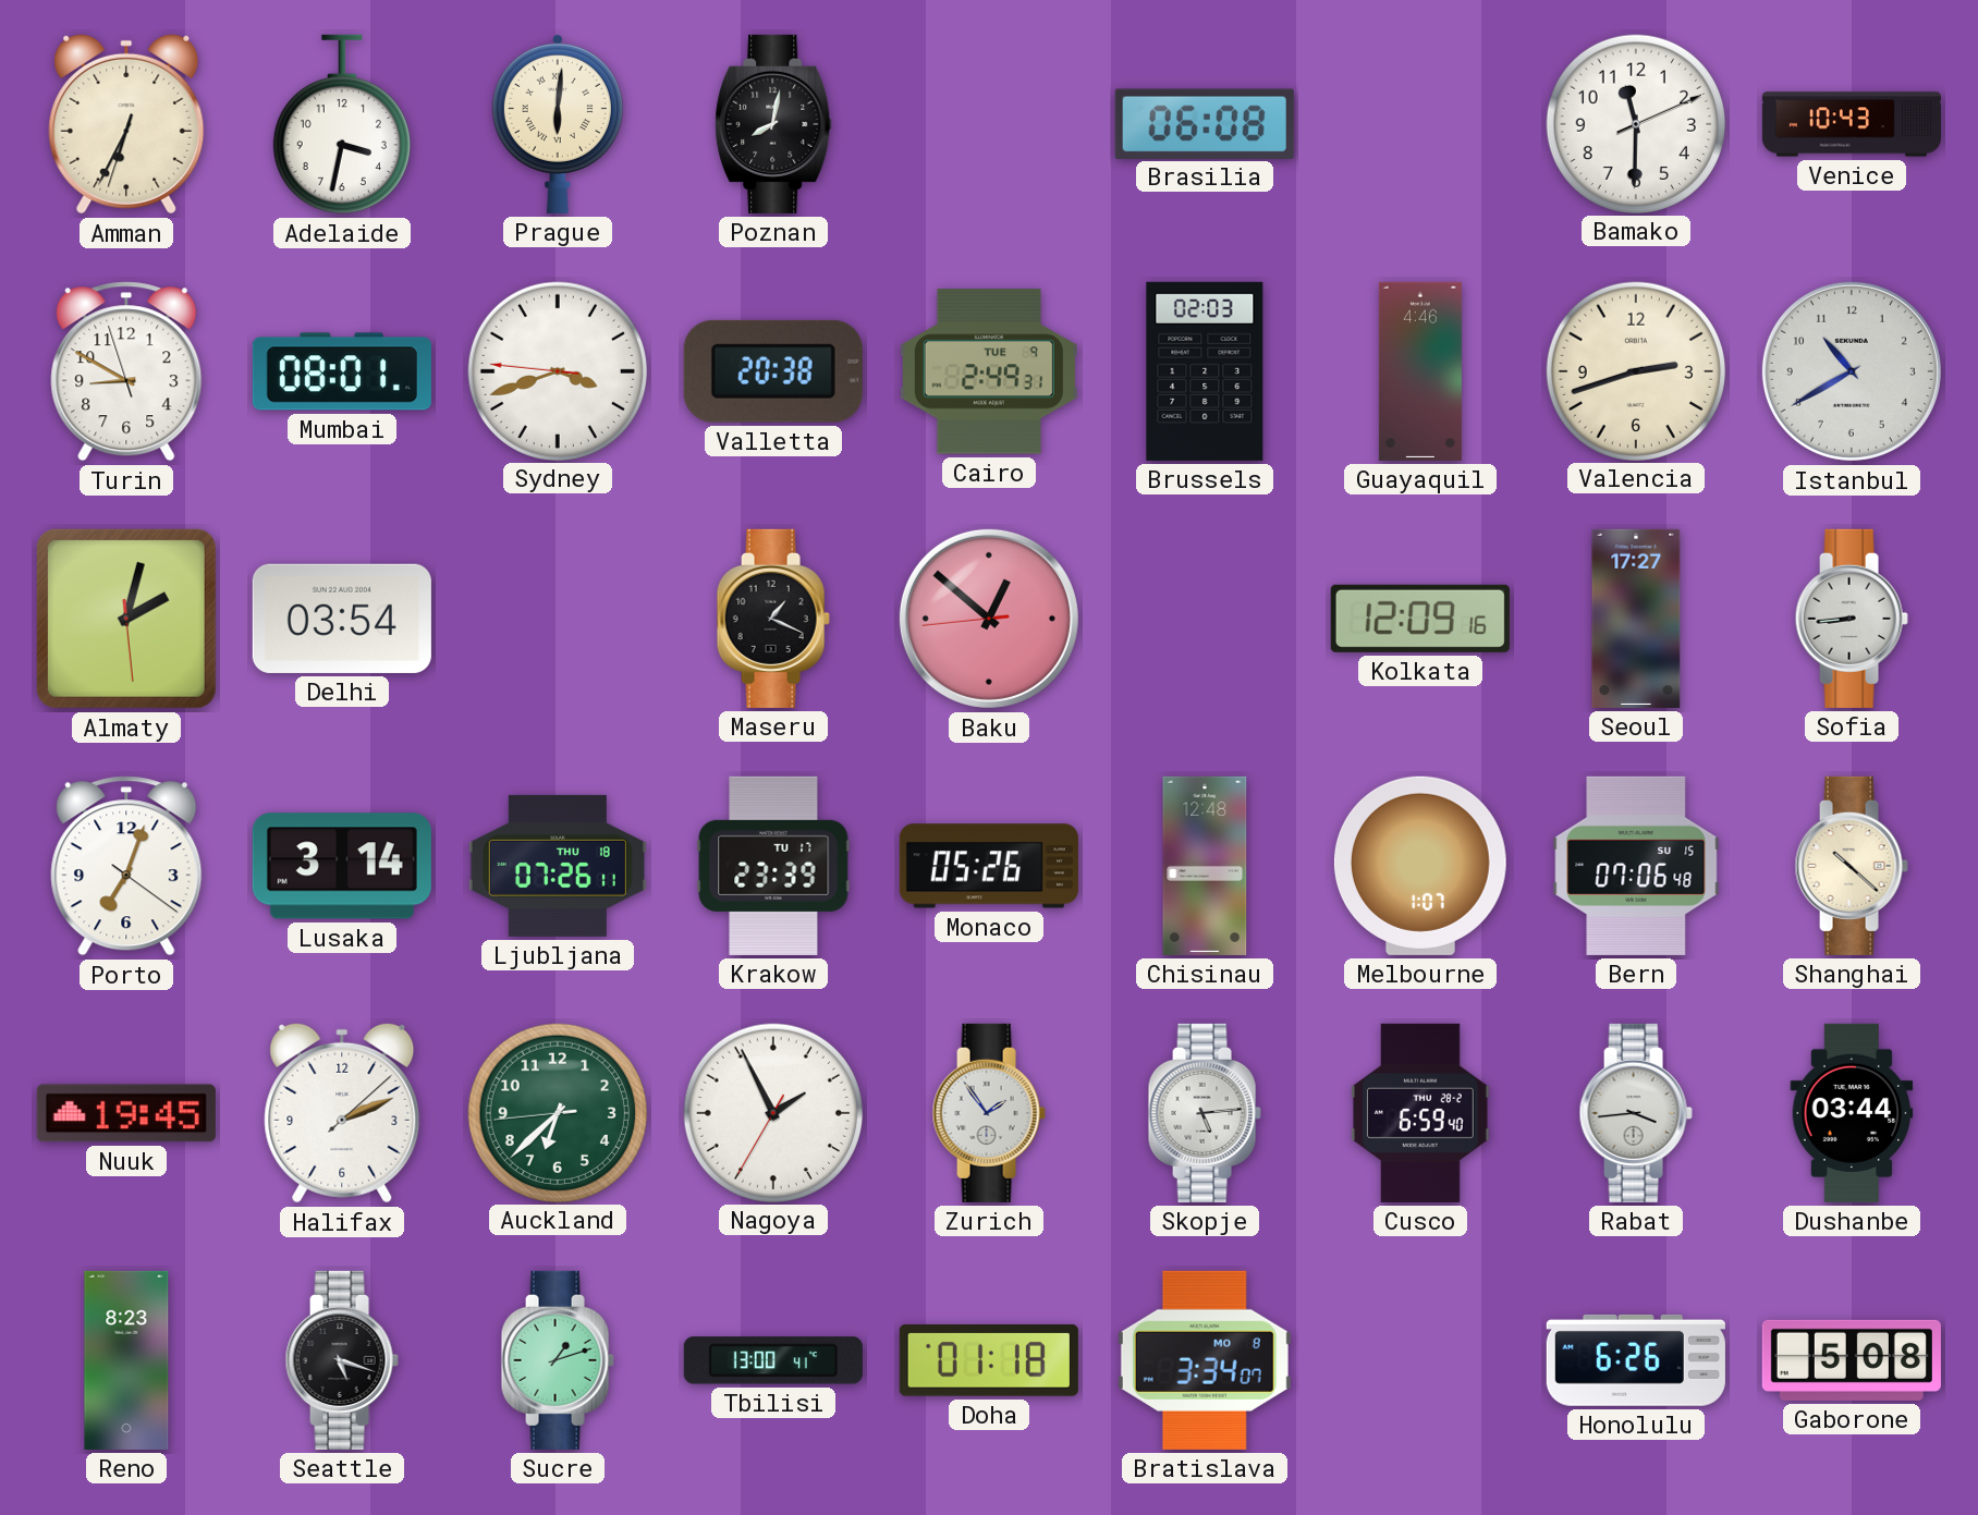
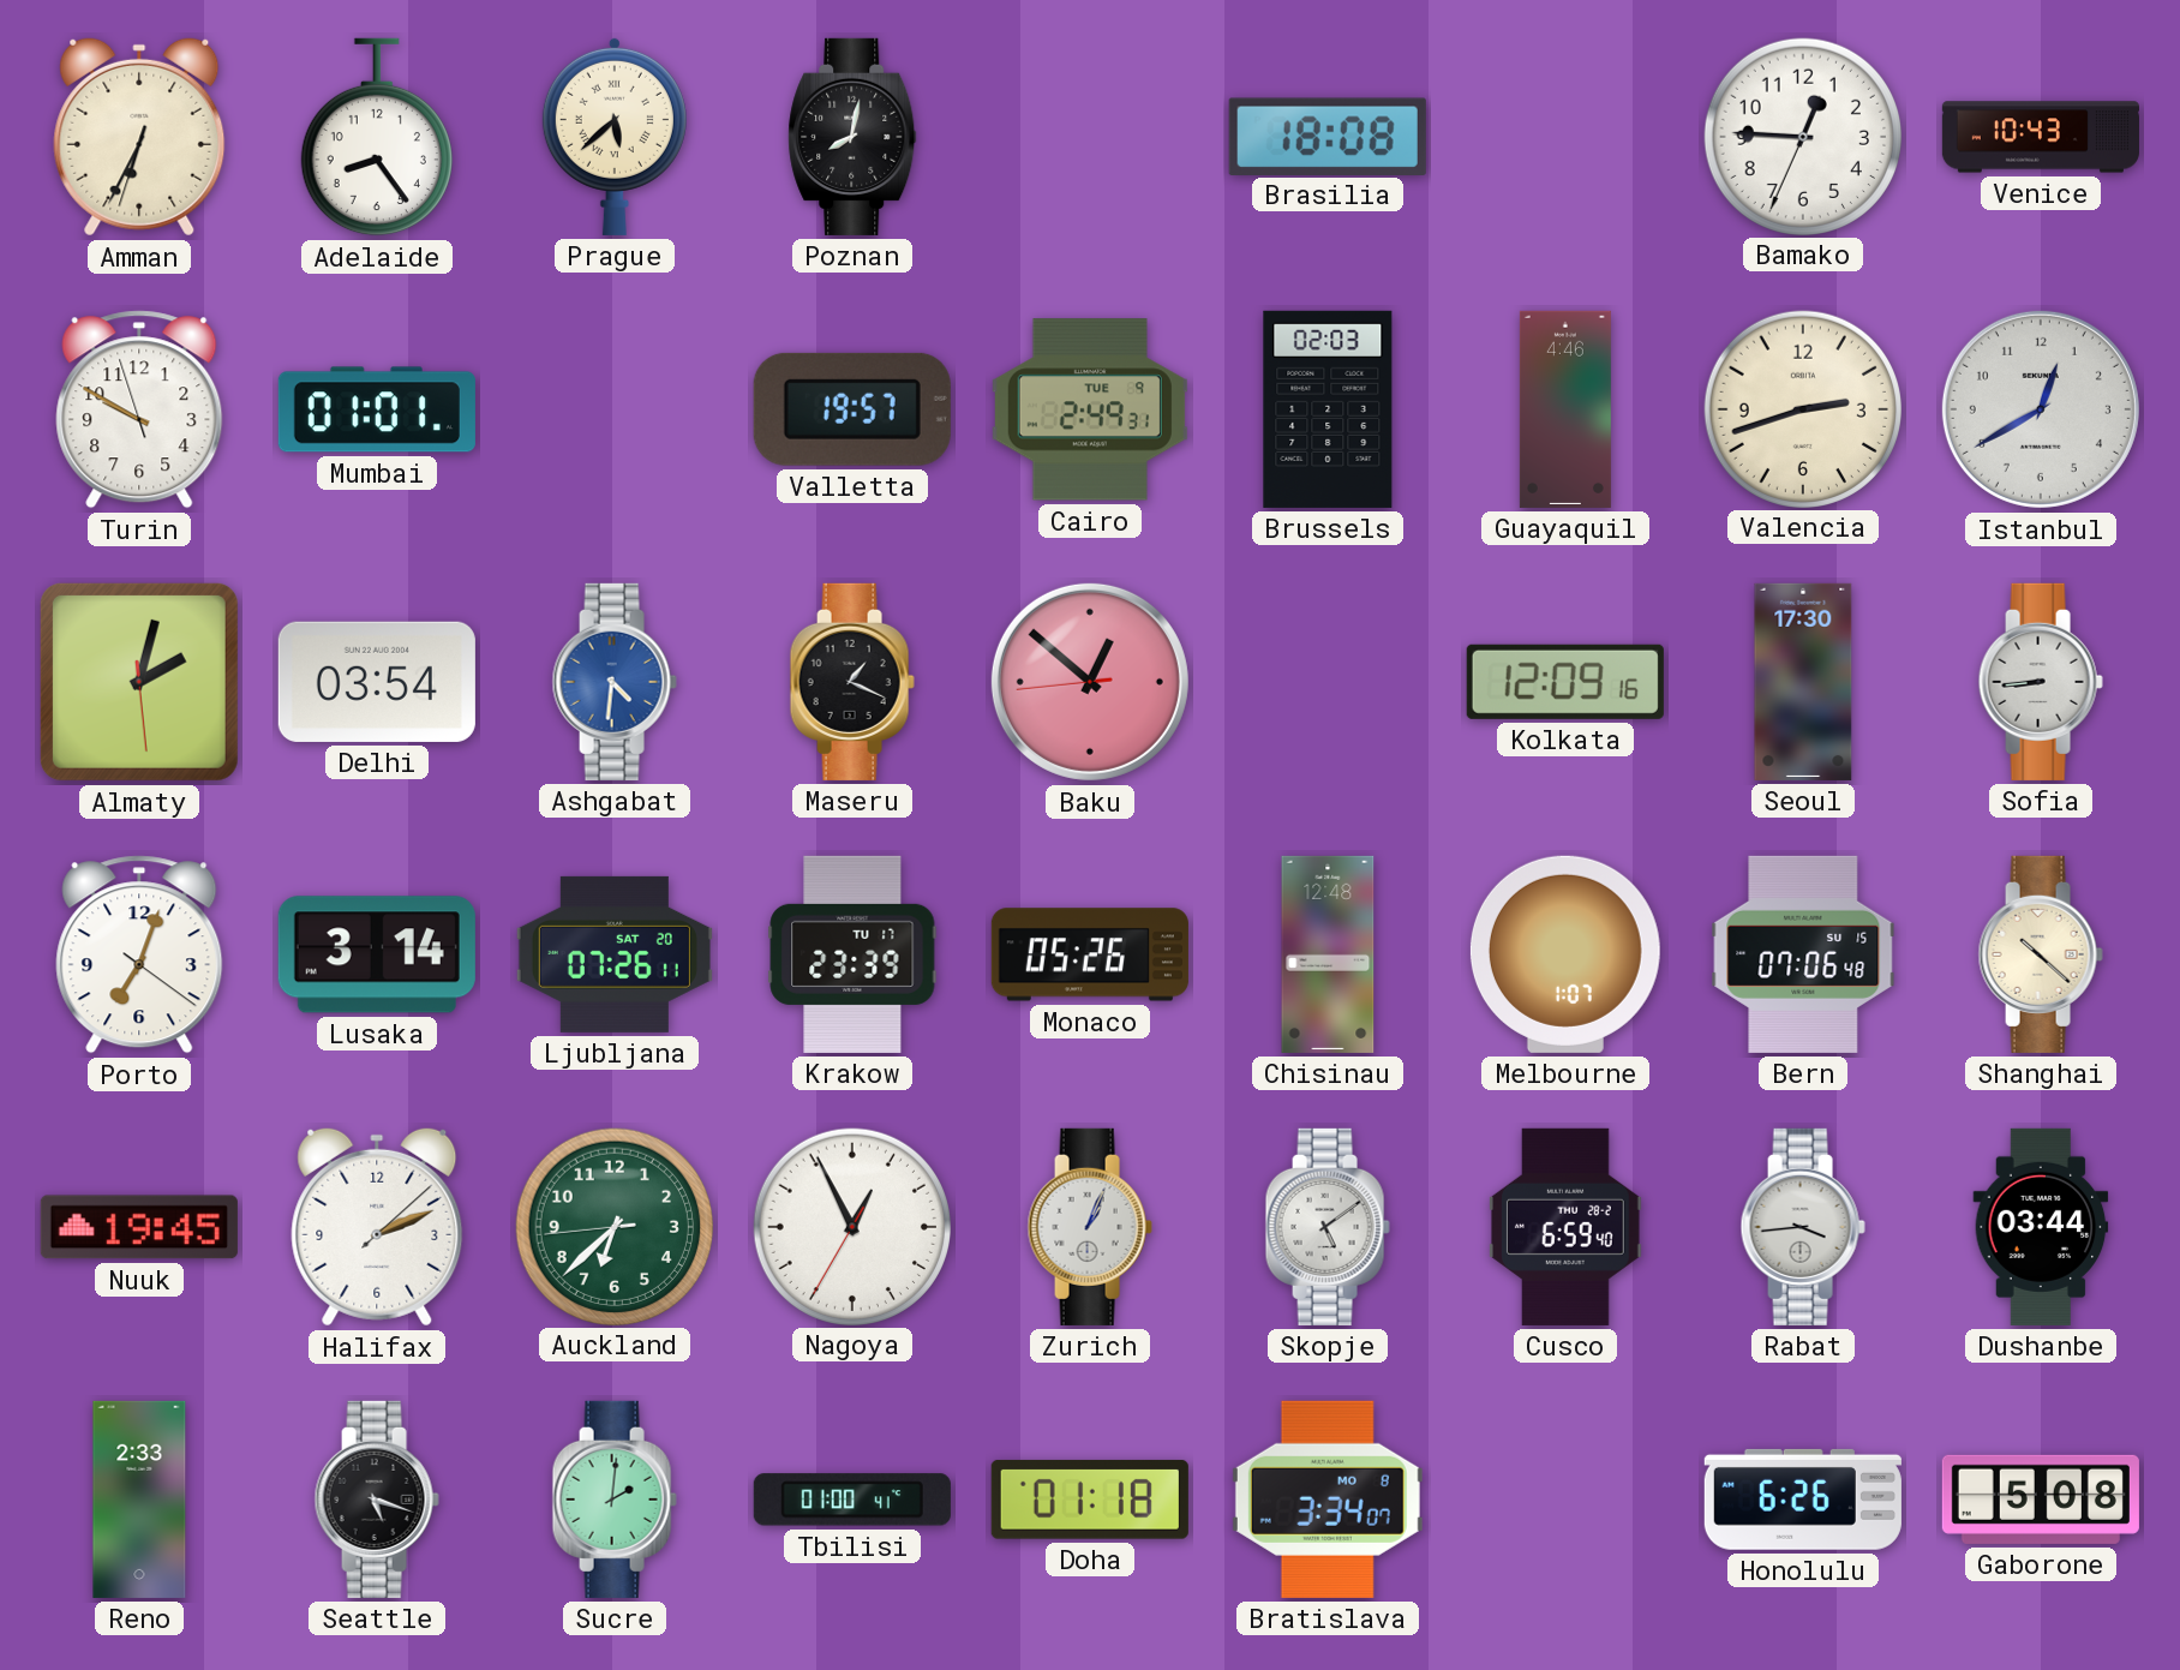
Adelaide: 3:32 -> 8:24 (377, 137)
Prague: 6:01 -> 5:38 (615, 136)
Brasilia: 06:08 -> 18:08 (1328, 136)
Bamako: 11:30 -> 12:45 (1802, 136)
Turin: 8:49 -> 9:49 (139, 409)
Mumbai: 08:01 -> 01:01 (377, 409)
Sydney: 3:41 -> none (557, 370)
Valletta: 20:38 -> 19:57 (852, 409)
Istanbul: 10:40 -> 12:40 (2041, 409)
Ashgabat: none -> 4:31 (615, 682)
Seoul: 17:27 -> 17:30 (1803, 682)
Ljubljana date: THU 18 -> SAT 20 (615, 954)
Nagoya: 1:55 -> 12:55 (851, 1226)
Zurich: 1:54 -> 1:04 (1090, 1227)
Skopje: 5:14 -> 5:09 (1328, 1227)
Reno: 8:23 -> 2:33 (139, 1500)
Sucre: 1:12 -> 2:01 (615, 1500)
Tbilisi: 13:00 -> 01:00 (852, 1500)
